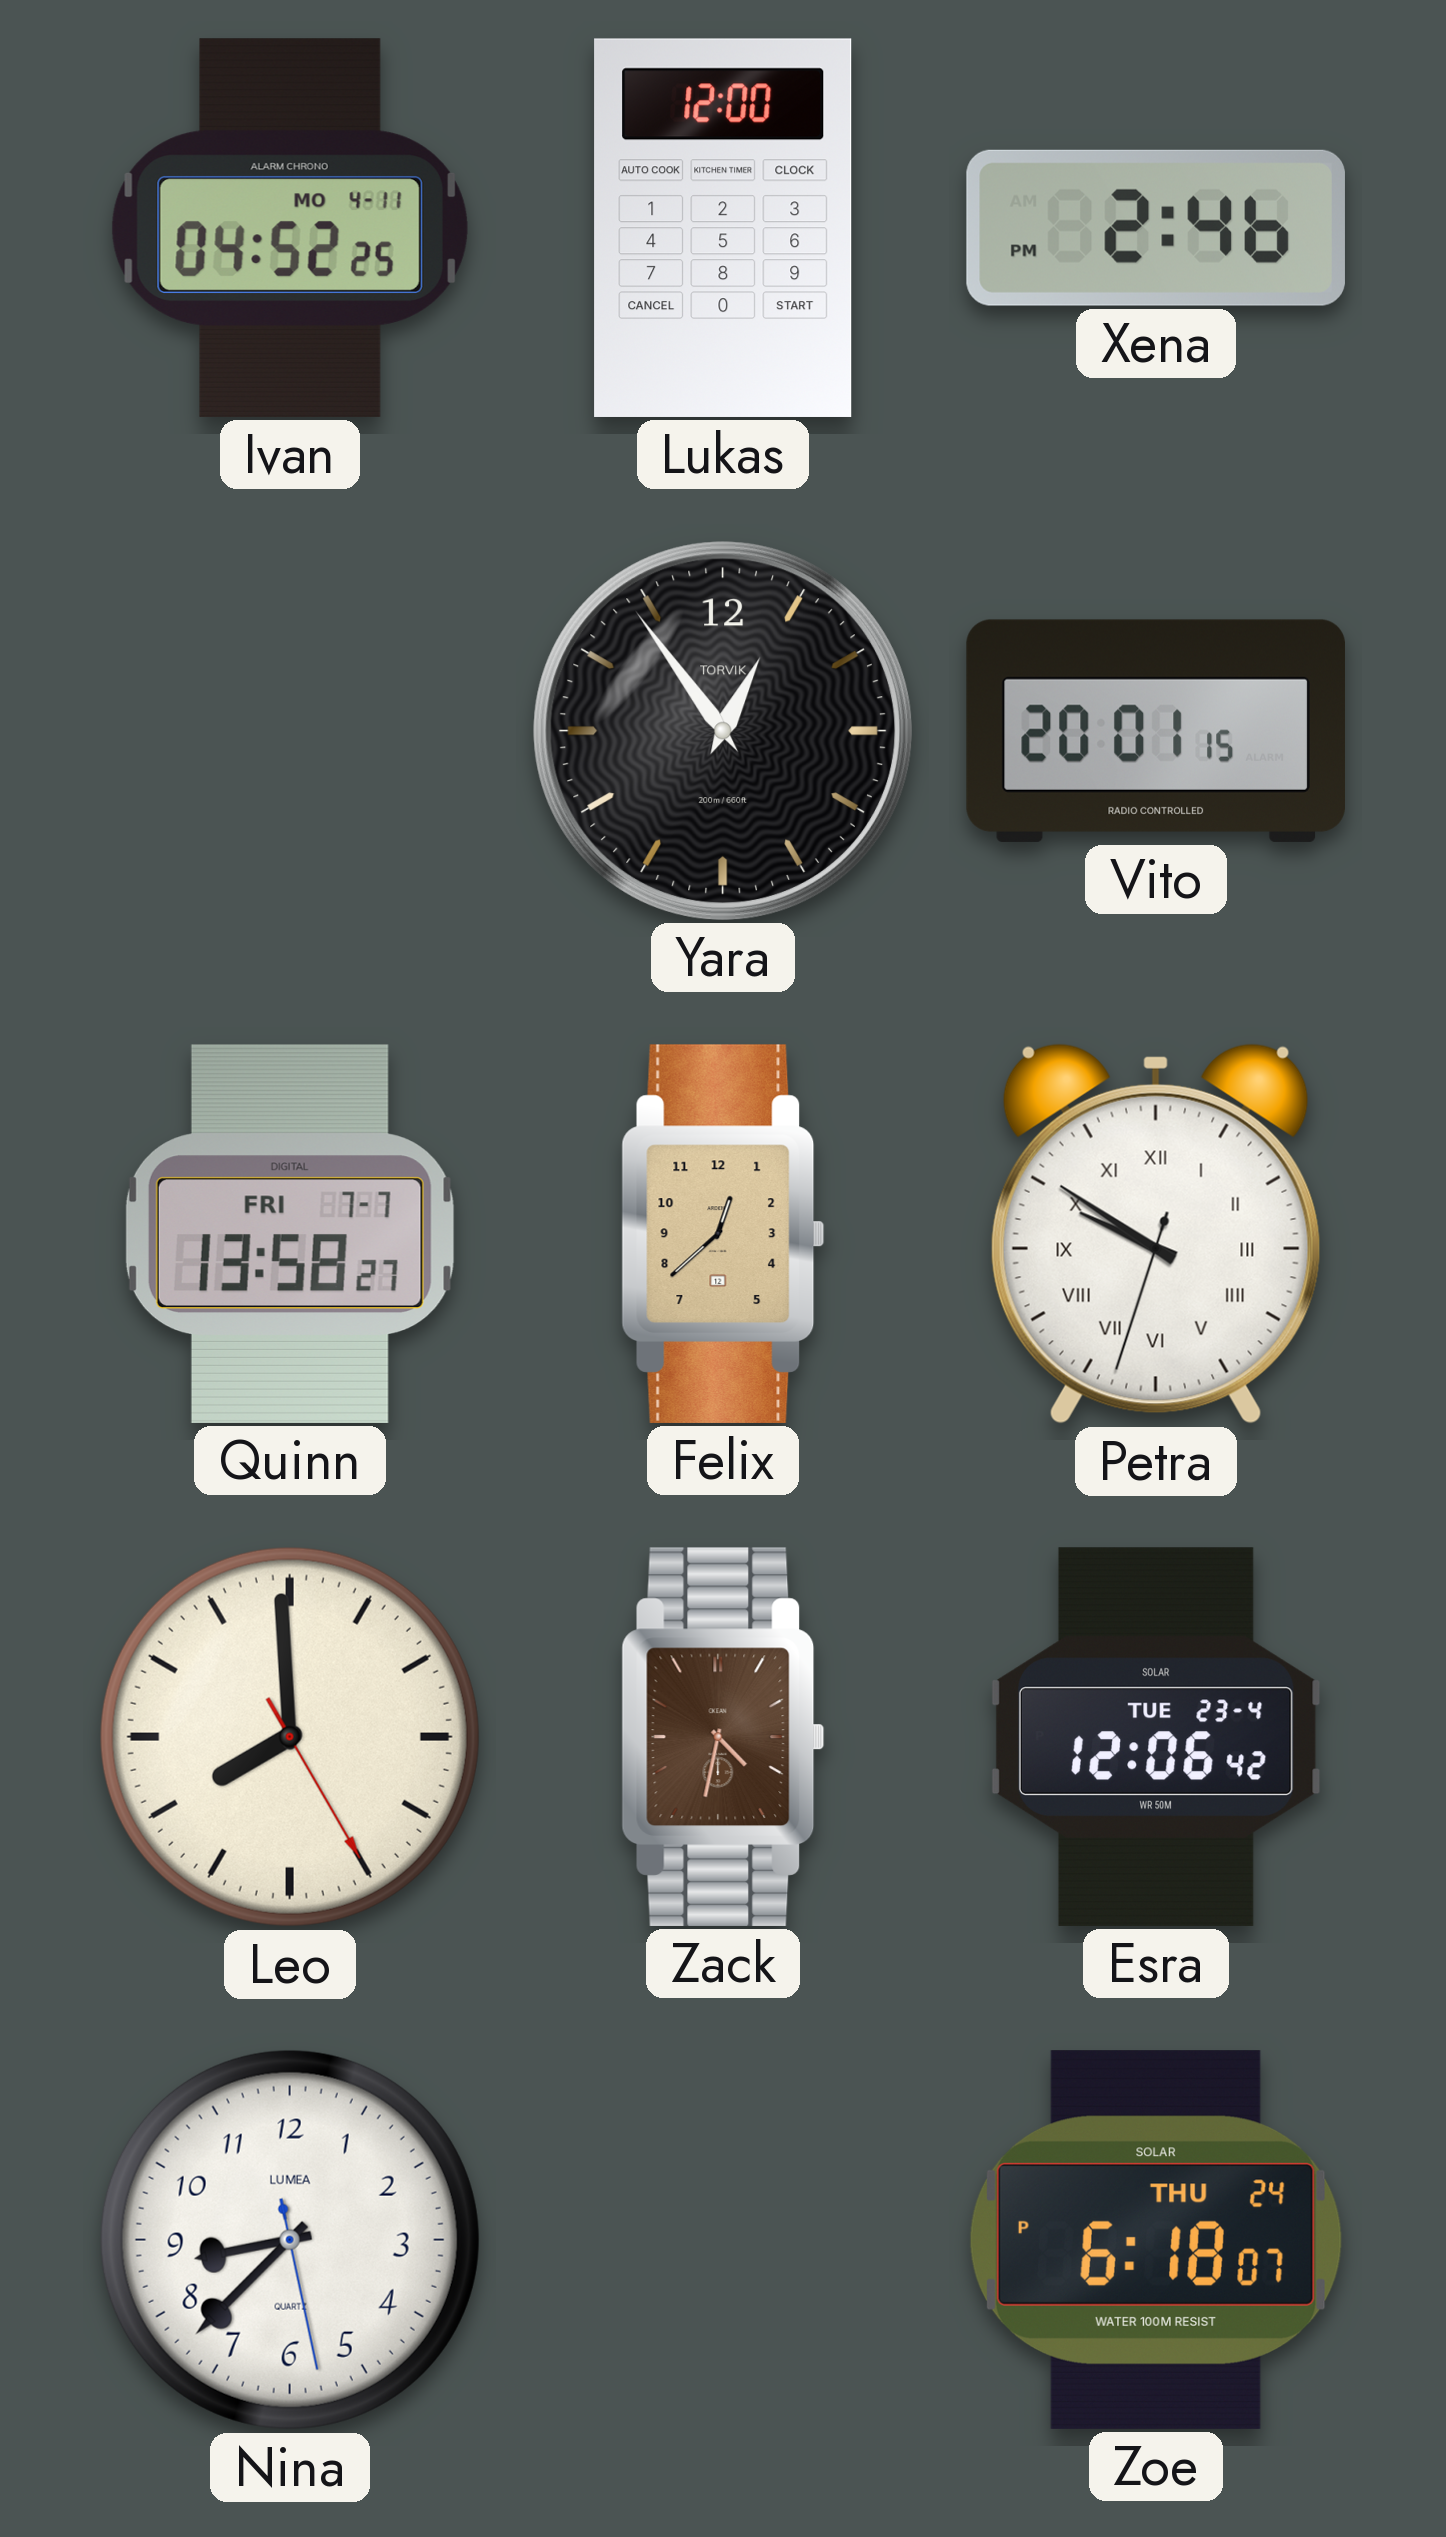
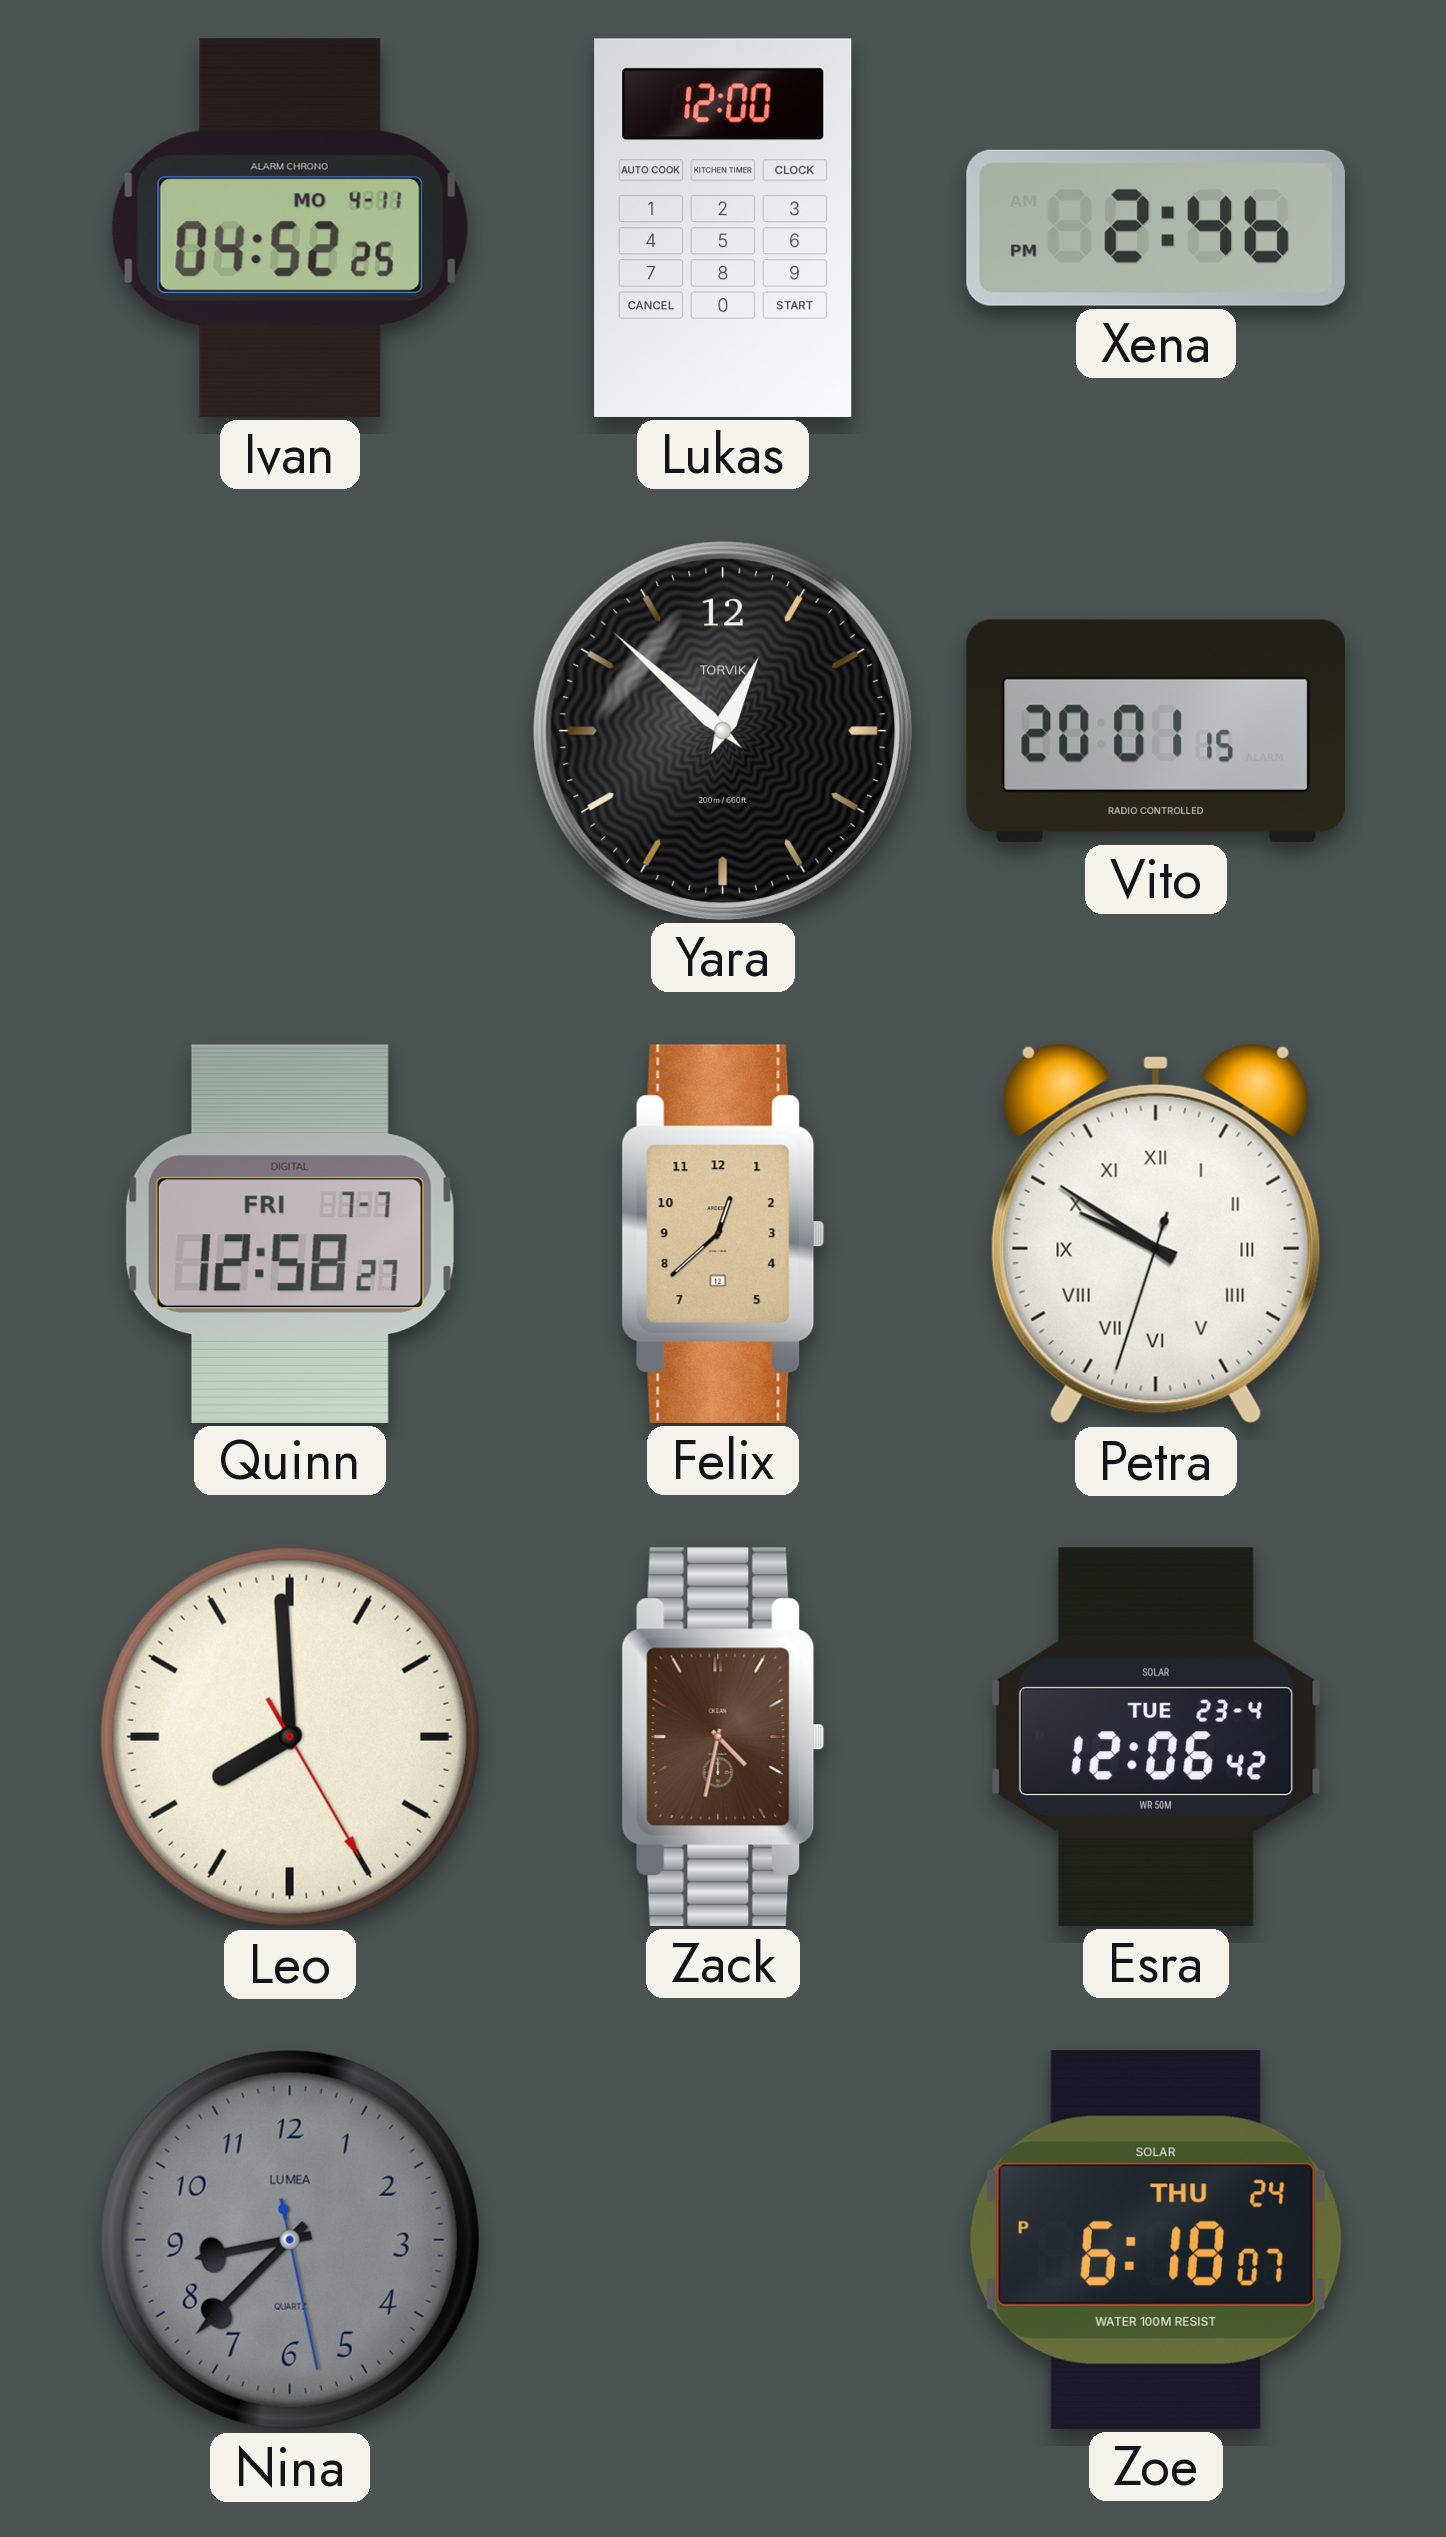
Yara: 12:54 -> 12:52 (723, 731)
Quinn: 13:58 -> 12:58 (290, 1234)
Nina dial: white -> grey (290, 2240)
